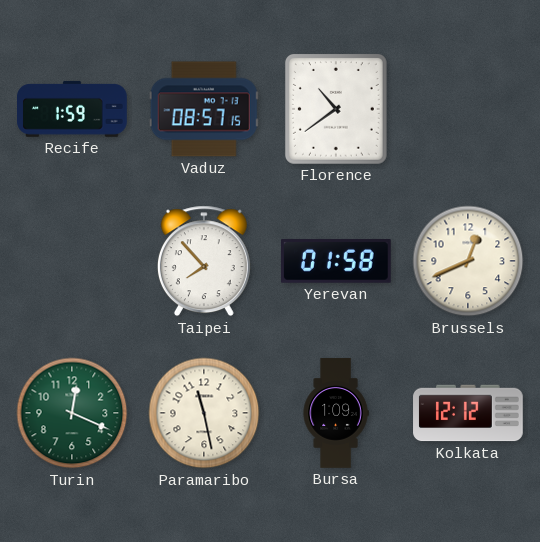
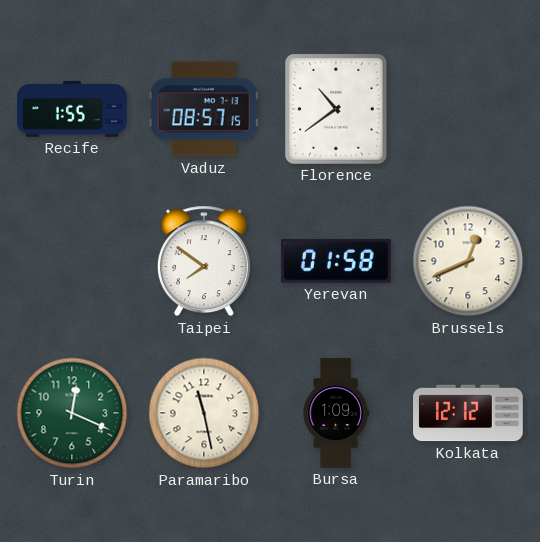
Recife: 1:59 -> 1:55 (73, 109)
Taipei: 7:53 -> 7:51 (204, 261)
